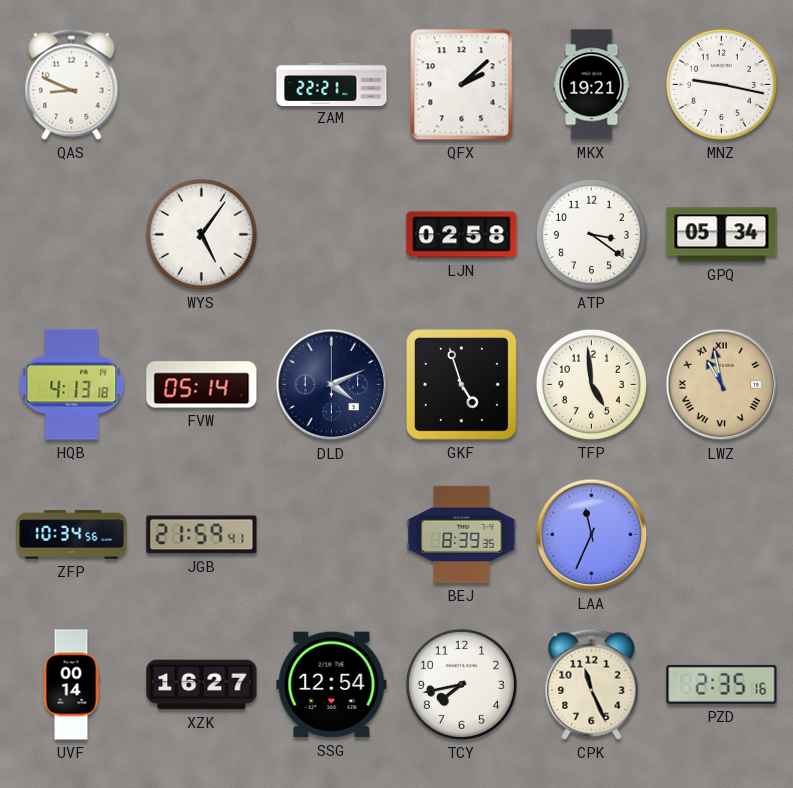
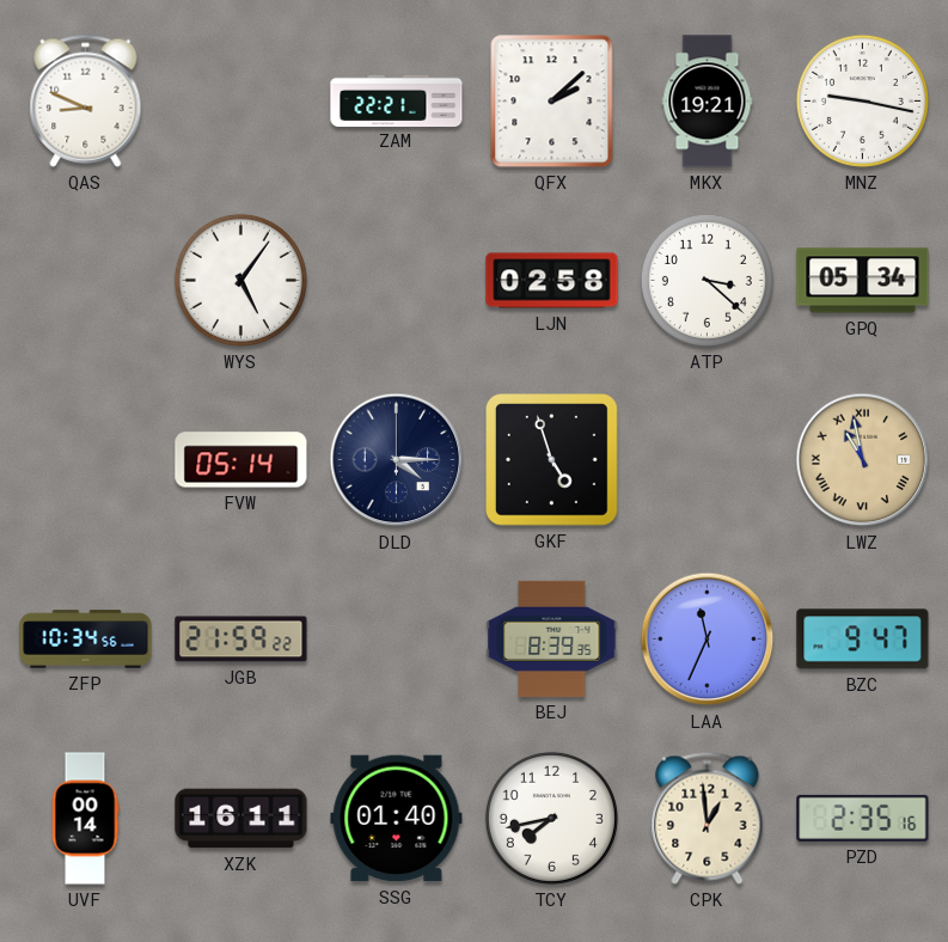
ATP: 3:21 -> 3:22 (707, 280)
HQB: 4:13 -> none (72, 385)
DLD: 4:11 -> 4:15 (397, 460)
TFP: 4:59 -> none (591, 384)
JGB: 21:59:41 -> 21:59:22 (241, 640)
BZC: none -> 9:47 (863, 640)
XZK: 16:27 -> 16:11 (241, 819)
SSG: 12:54 -> 01:40 (397, 819)
CPK: 11:26 -> 12:59 (708, 818)
